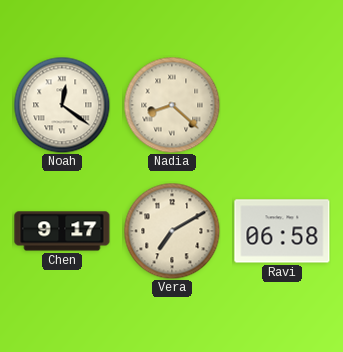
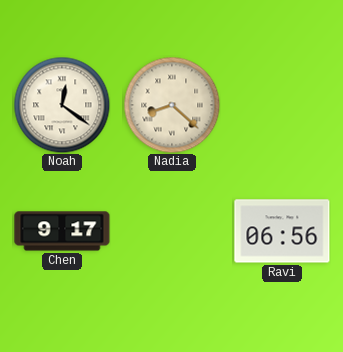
Vera: 7:10 -> none (172, 231)
Ravi: 06:58 -> 06:56 (282, 231)
